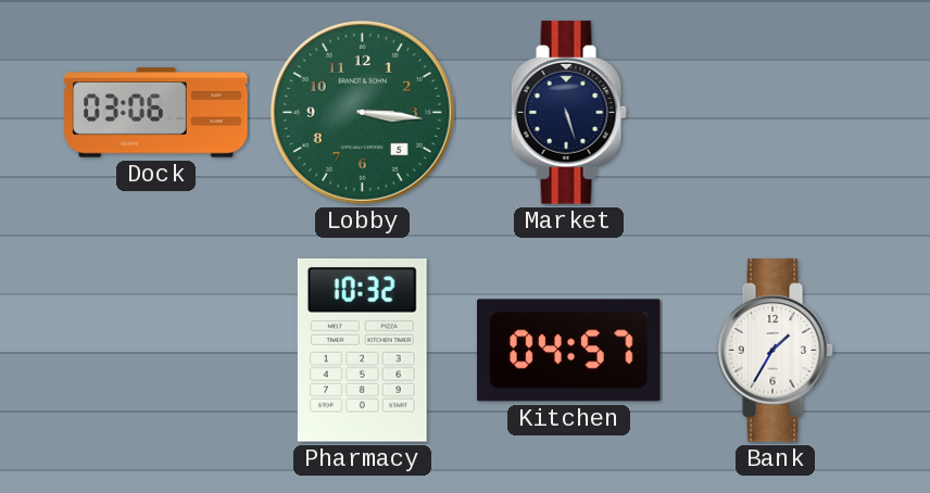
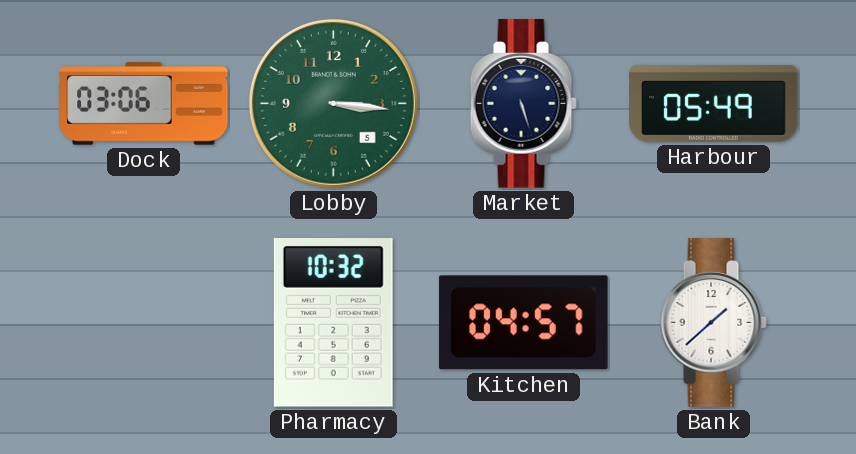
Harbour: none -> 05:49 (714, 103)
Bank: 1:35 -> 1:38 (713, 323)
